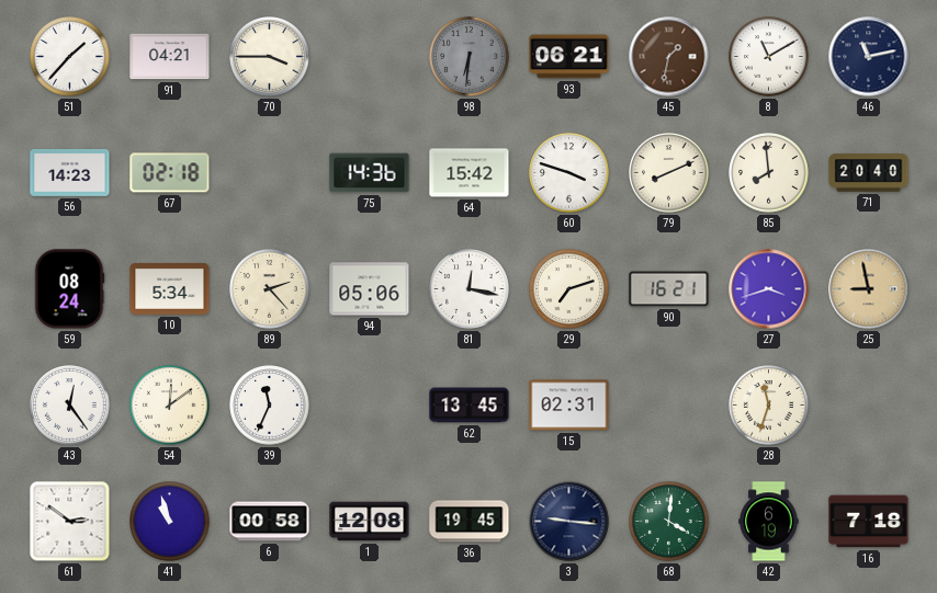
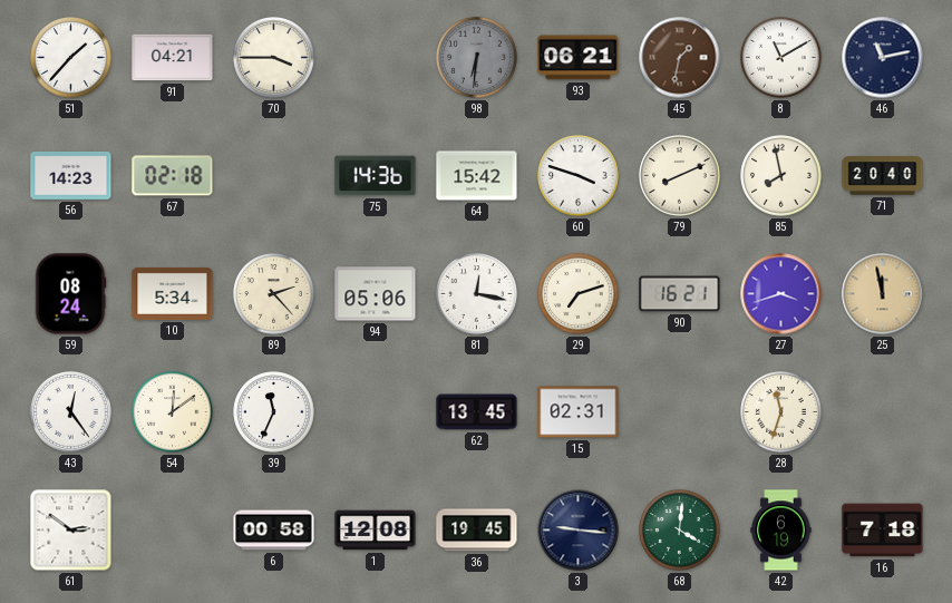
85: 7:59 -> 7:58 (781, 176)
25: 8:58 -> 11:58 (883, 294)
41: 10:57 -> none (170, 522)
